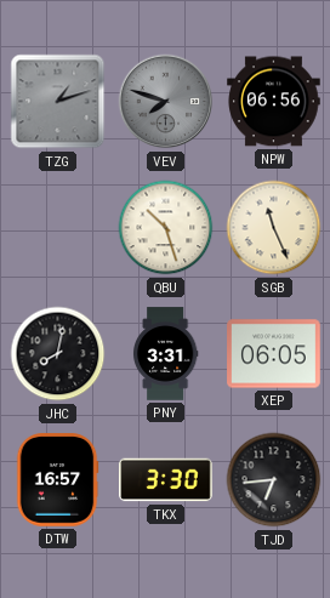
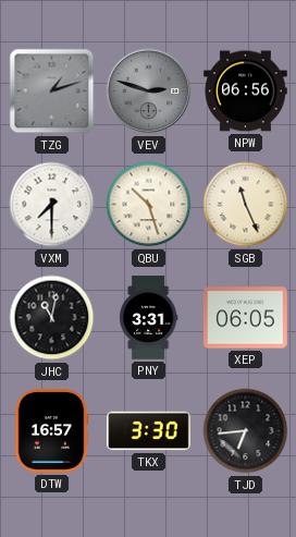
VEV: 7:48 -> 2:48 (149, 91)
VXM: none -> 7:30 (52, 205)
JHC: 8:02 -> 11:02 (52, 318)
